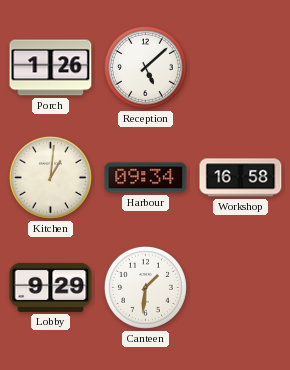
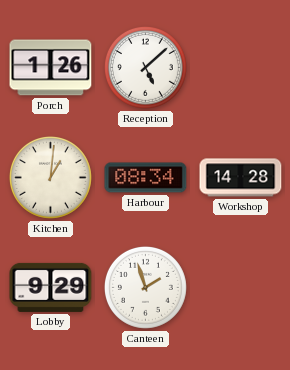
Harbour: 09:34 -> 08:34 (146, 178)
Workshop: 16:58 -> 14:28 (241, 178)
Canteen: 1:31 -> 1:57 (145, 287)
